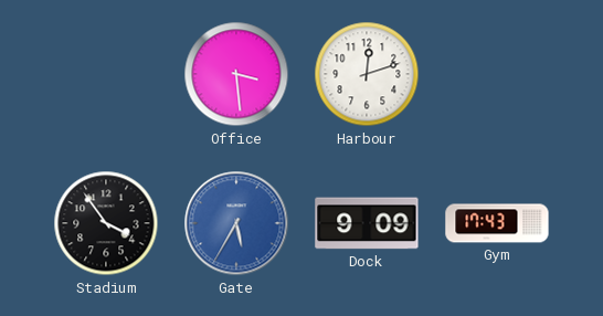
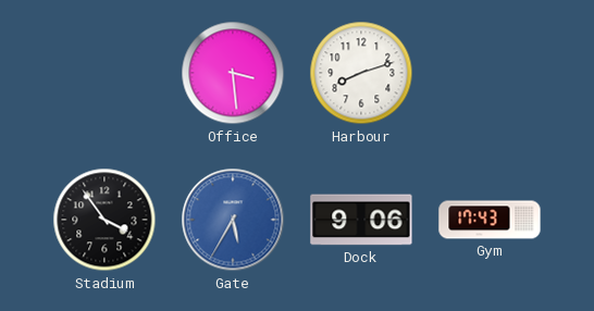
Harbour: 12:12 -> 8:12 (361, 73)
Dock: 9:09 -> 9:06 (361, 220)
